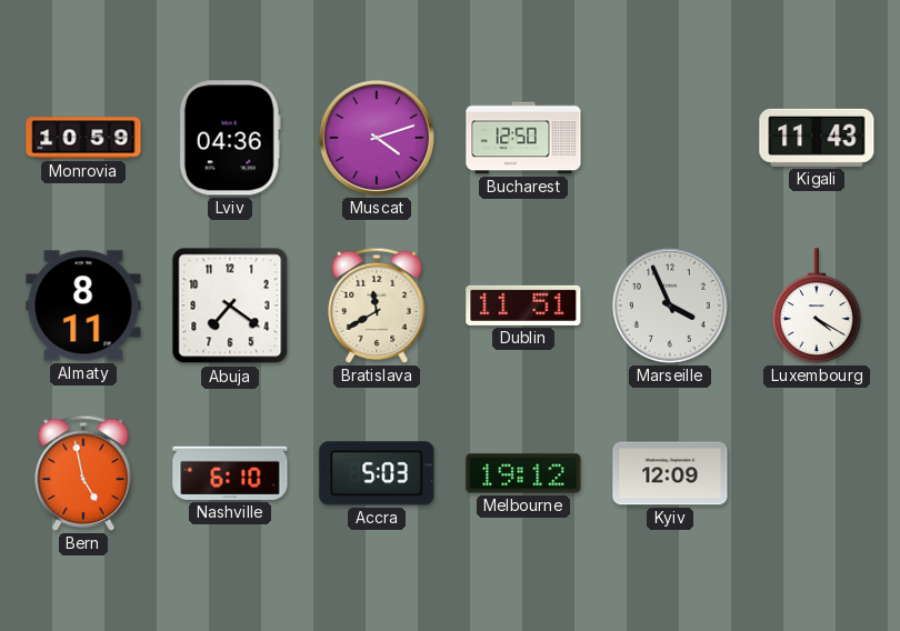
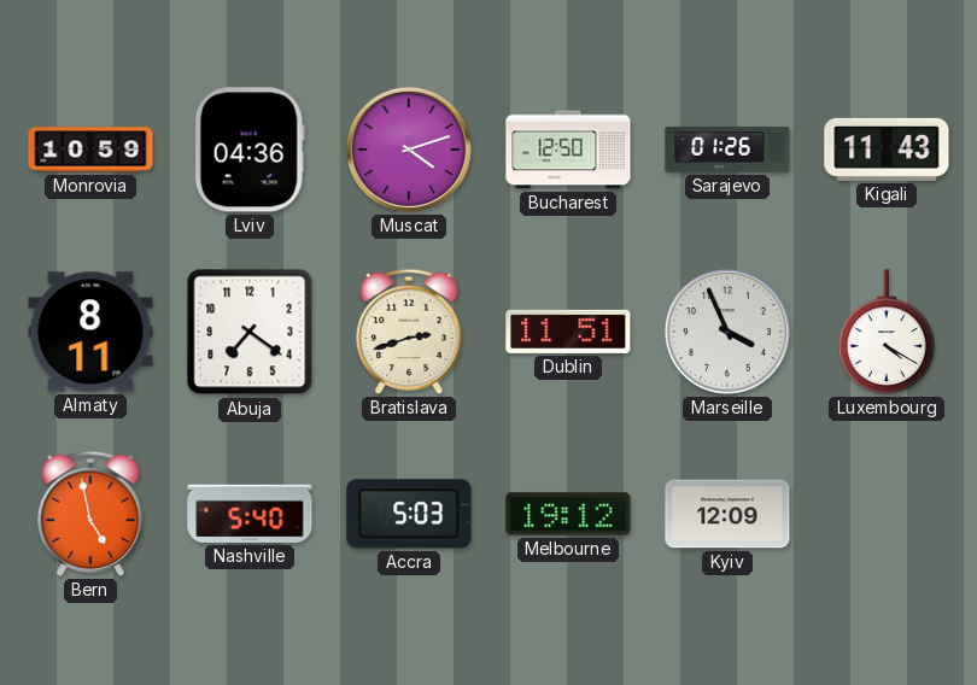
Sarajevo: none -> 01:26 (727, 150)
Bratislava: 11:40 -> 2:42 (409, 332)
Nashville: 6:10 -> 5:40 (250, 514)
